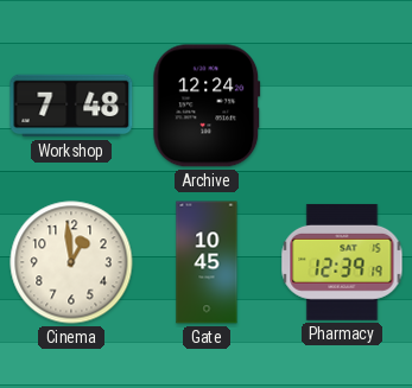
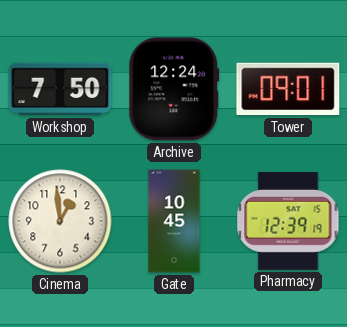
Workshop: 7:48 -> 7:50 (60, 89)
Tower: none -> 09:01 (288, 89)
